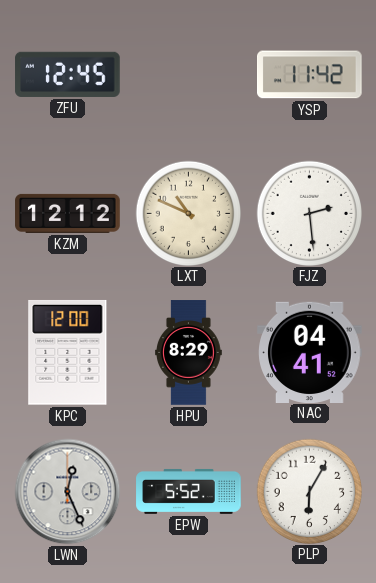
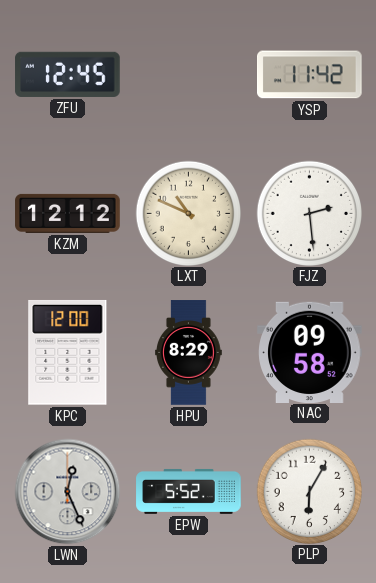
NAC: 04:41 -> 09:58 (310, 352)
